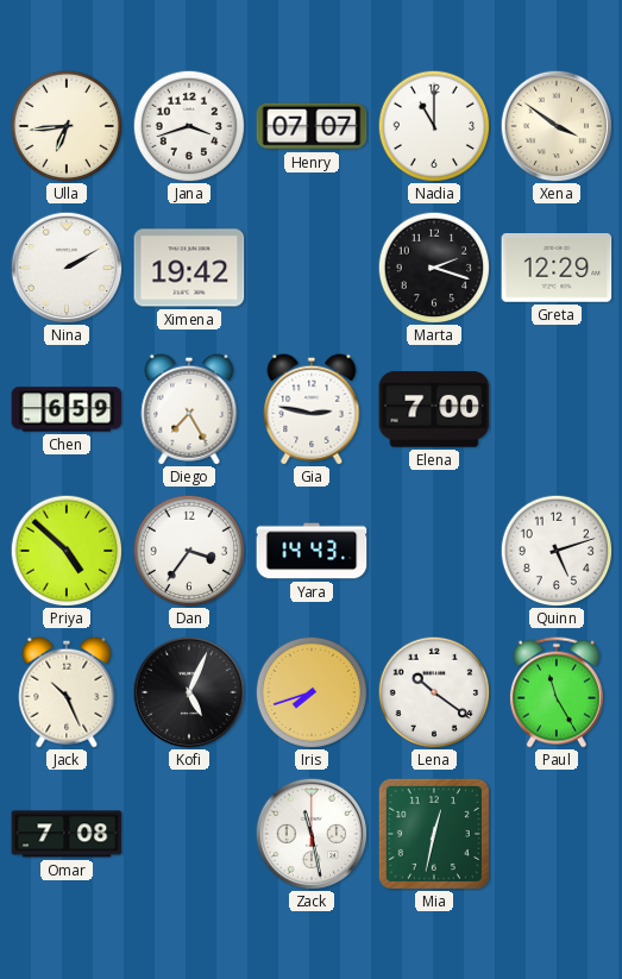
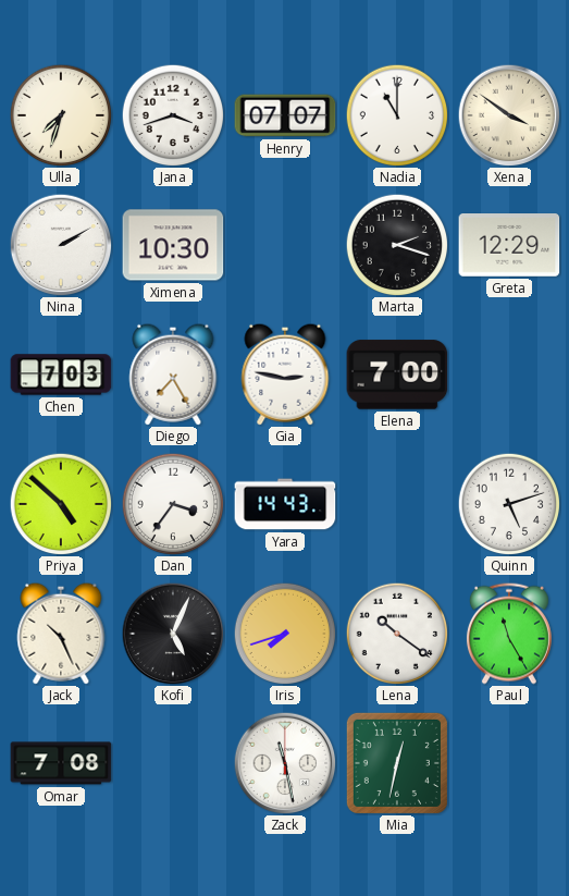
Ulla: 6:44 -> 7:33 (61, 115)
Ximena: 19:42 -> 10:30 (173, 245)
Chen: 6:59 -> 7:03 (61, 375)
